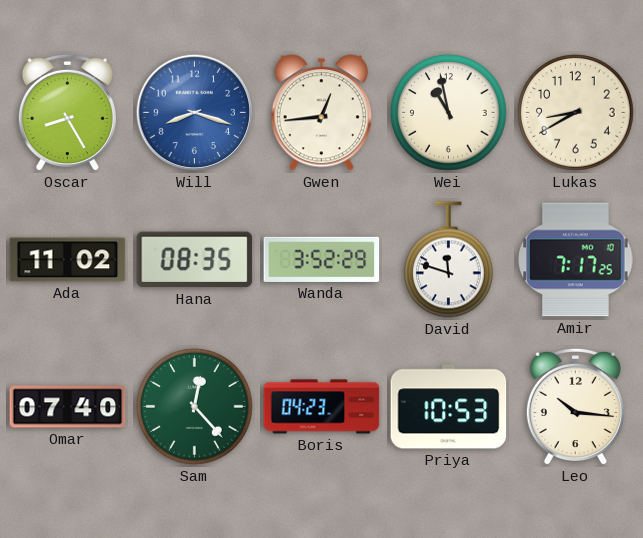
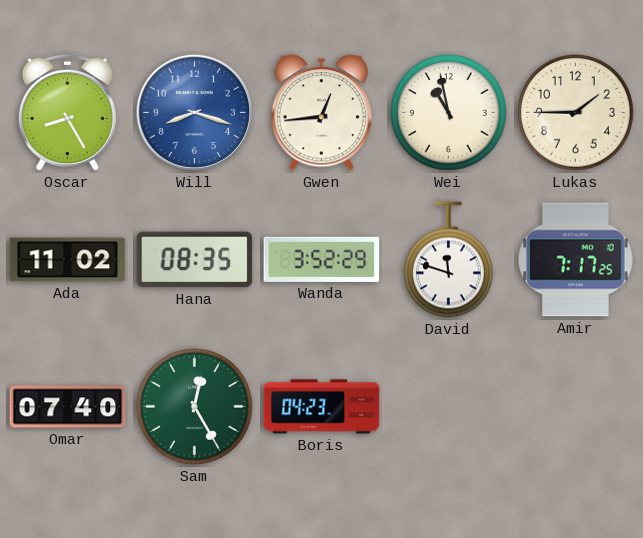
Lukas: 8:40 -> 1:45 (576, 113)
Sam: 12:23 -> 12:25 (195, 407)
Priya: 10:53 -> none (449, 407)
Leo: 10:16 -> none (575, 407)
